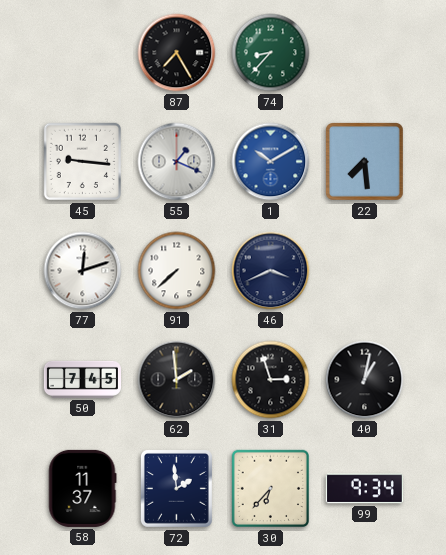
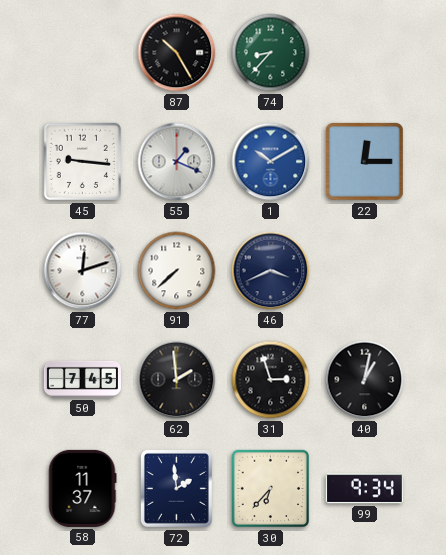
87: 7:25 -> 10:25 (177, 53)
22: 7:29 -> 12:15 (365, 162)
